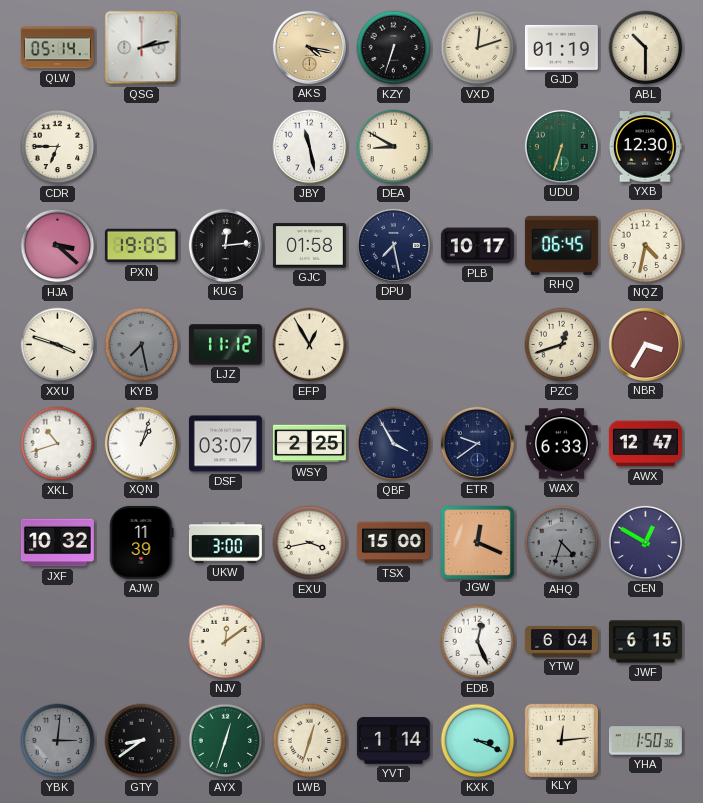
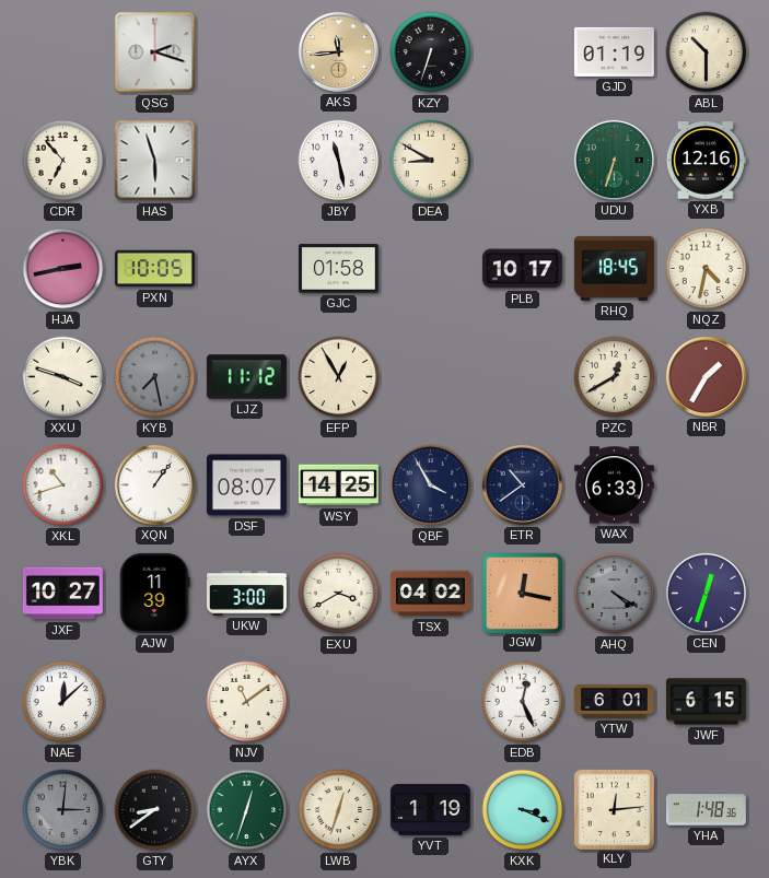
QLW: 05:14 -> none (57, 48)
QSG: 2:13 -> 2:18 (155, 52)
AKS: 4:17 -> 11:44 (338, 51)
VXD: 12:12 -> none (478, 48)
CDR: 6:45 -> 6:53 (63, 161)
HAS: none -> 5:57 (155, 161)
YXB: 12:30 -> 12:16 (706, 161)
HJA: 3:22 -> 2:43 (63, 269)
PXN: 19:05 -> 10:05 (154, 269)
KUG: 12:14 -> none (225, 245)
DPU: 7:28 -> none (393, 245)
RHQ: 06:45 -> 18:45 (614, 268)
PZC: 12:42 -> 12:40 (615, 377)
NBR: 3:35 -> 1:35 (706, 376)
XQN: 1:03 -> 1:06 (154, 484)
DSF: 03:07 -> 08:07 (246, 485)
WSY: 2:25 -> 14:25 (338, 485)
ETR: 9:39 -> 10:39 (522, 484)
AWX: 12:47 -> none (645, 444)
JXF: 10:32 -> 10:27 (62, 594)
EXU: 3:43 -> 3:40 (339, 594)
TSX: 15:00 -> 04:02 (430, 594)
JGW: 12:19 -> 12:17 (522, 593)
AHQ: 4:33 -> 4:20 (615, 594)
CEN: 12:50 -> 12:33 (706, 593)
NAE: none -> 12:08 (63, 702)
NJV: 12:09 -> 11:09 (247, 702)
YTW: 6:04 -> 6:01 (614, 702)
YVT: 1:14 -> 1:19 (430, 810)
YHA: 1:50 -> 1:48 (706, 810)
